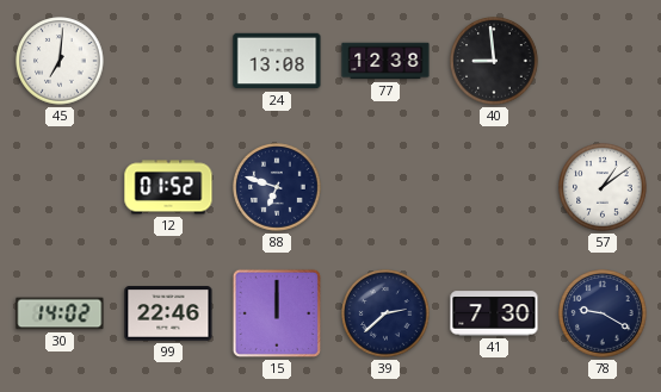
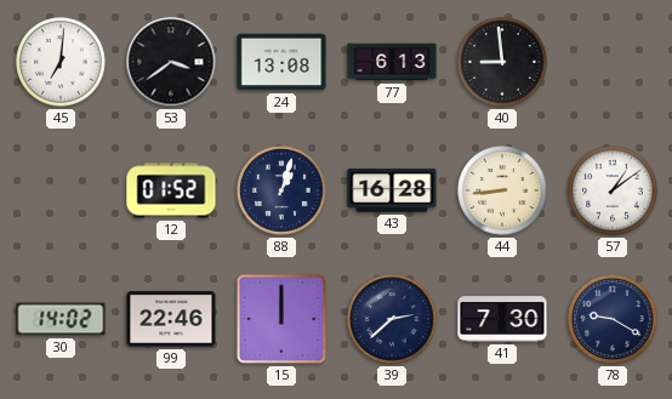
53: none -> 3:39 (171, 62)
77: 12:38 -> 6:13 (392, 62)
88: 6:48 -> 1:03 (281, 190)
43: none -> 16:28 (392, 190)
44: none -> 8:44 (502, 190)
